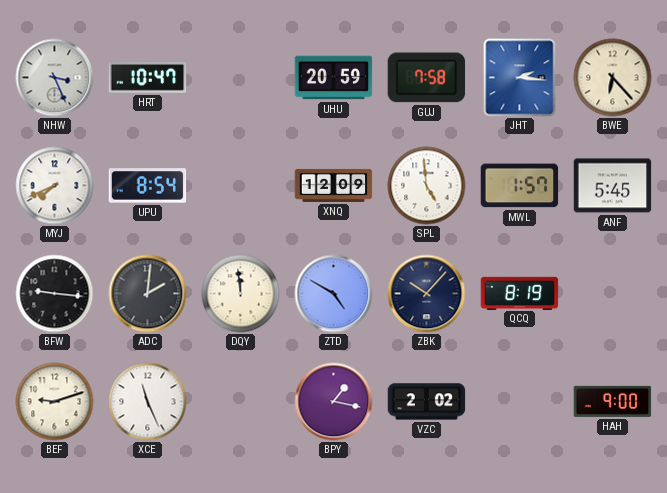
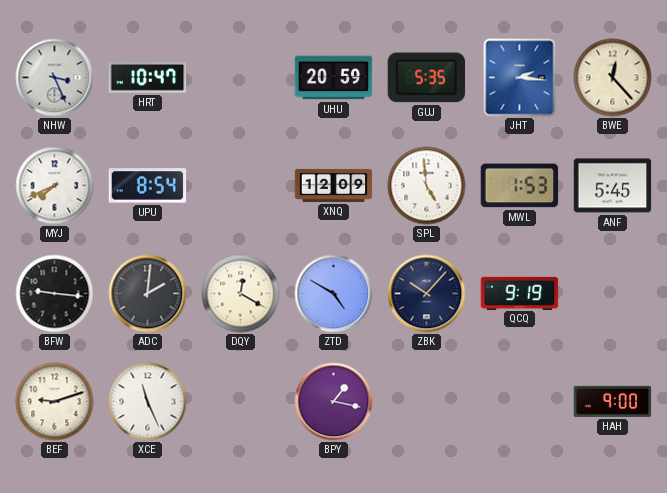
GUJ: 7:58 -> 5:35 (427, 78)
BWE: 6:23 -> 12:23 (613, 78)
MWL: 1:57 -> 1:53 (520, 186)
DQY: 11:59 -> 12:20 (241, 294)
QCQ: 8:19 -> 9:19 (520, 293)
VZC: 2:02 -> none (427, 402)
